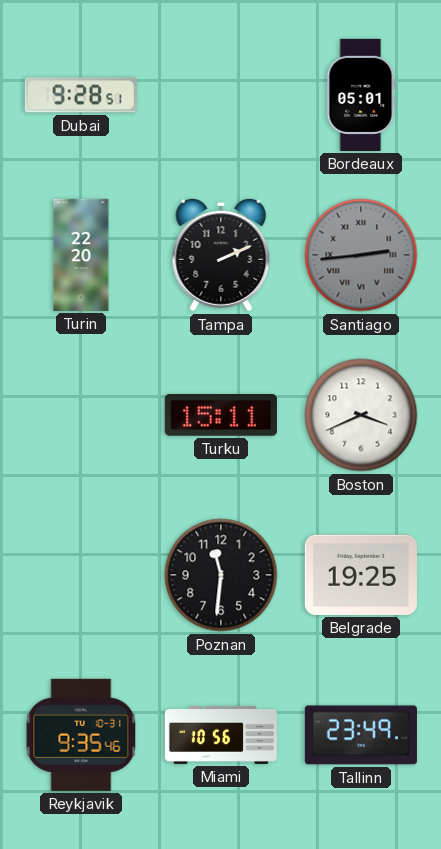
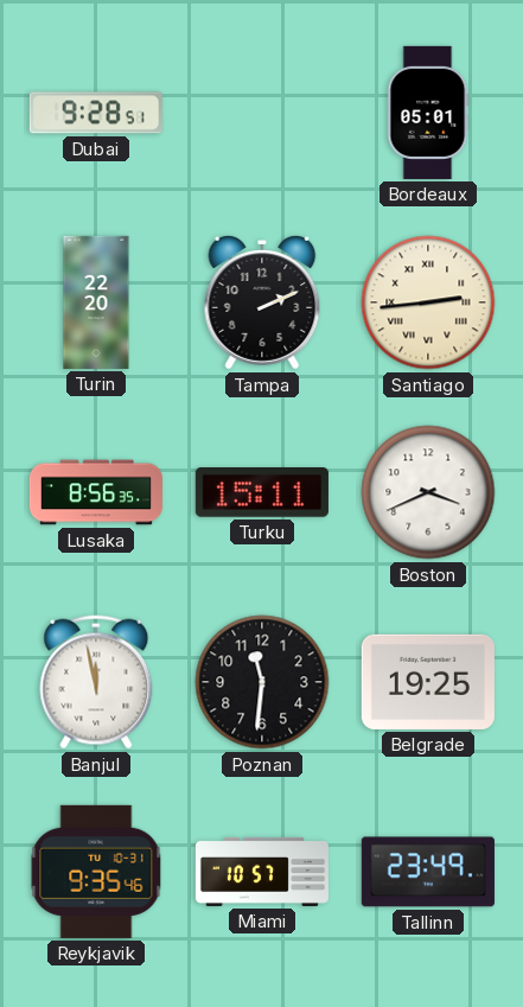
Santiago dial: grey -> cream (428, 302)
Lusaka: none -> 8:56 (96, 492)
Banjul: none -> 11:58 (96, 682)
Miami: 10:56 -> 10:57 (262, 872)
